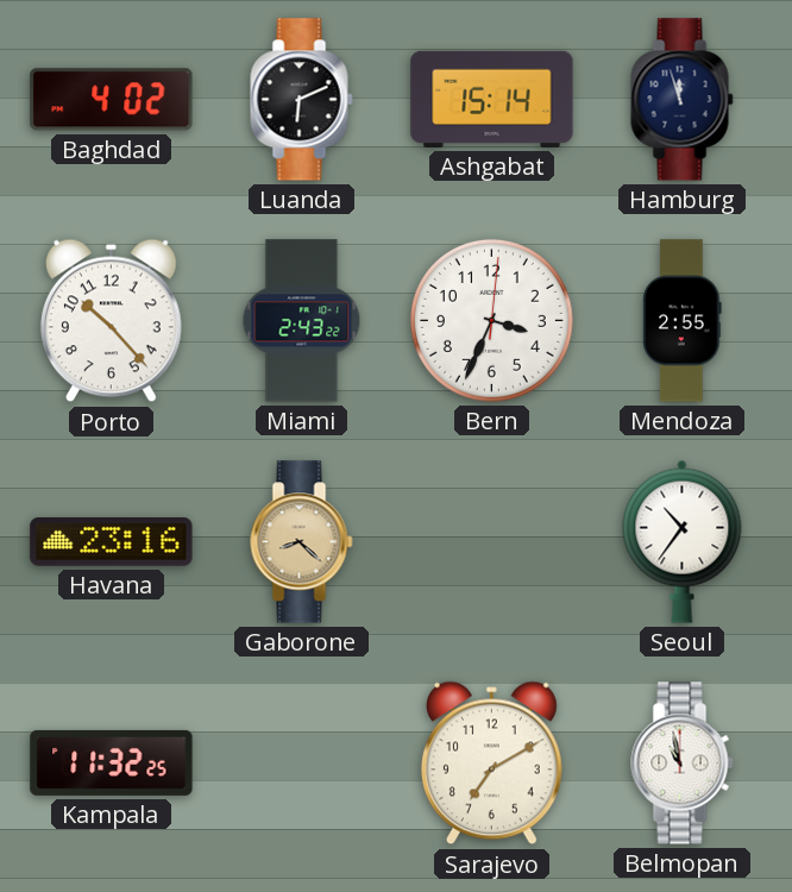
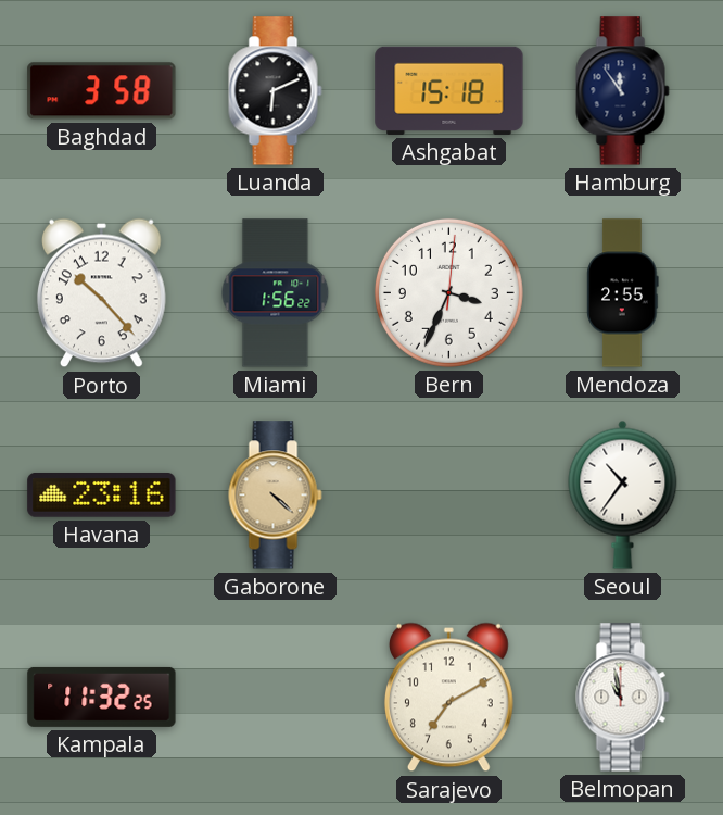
Baghdad: 4:02 -> 3:58 (102, 91)
Ashgabat: 15:14 -> 15:18 (449, 90)
Hamburg: 11:57 -> 11:54 (623, 91)
Miami: 2:43 -> 1:56 (276, 293)
Gaborone: 8:22 -> 4:22 (276, 496)
